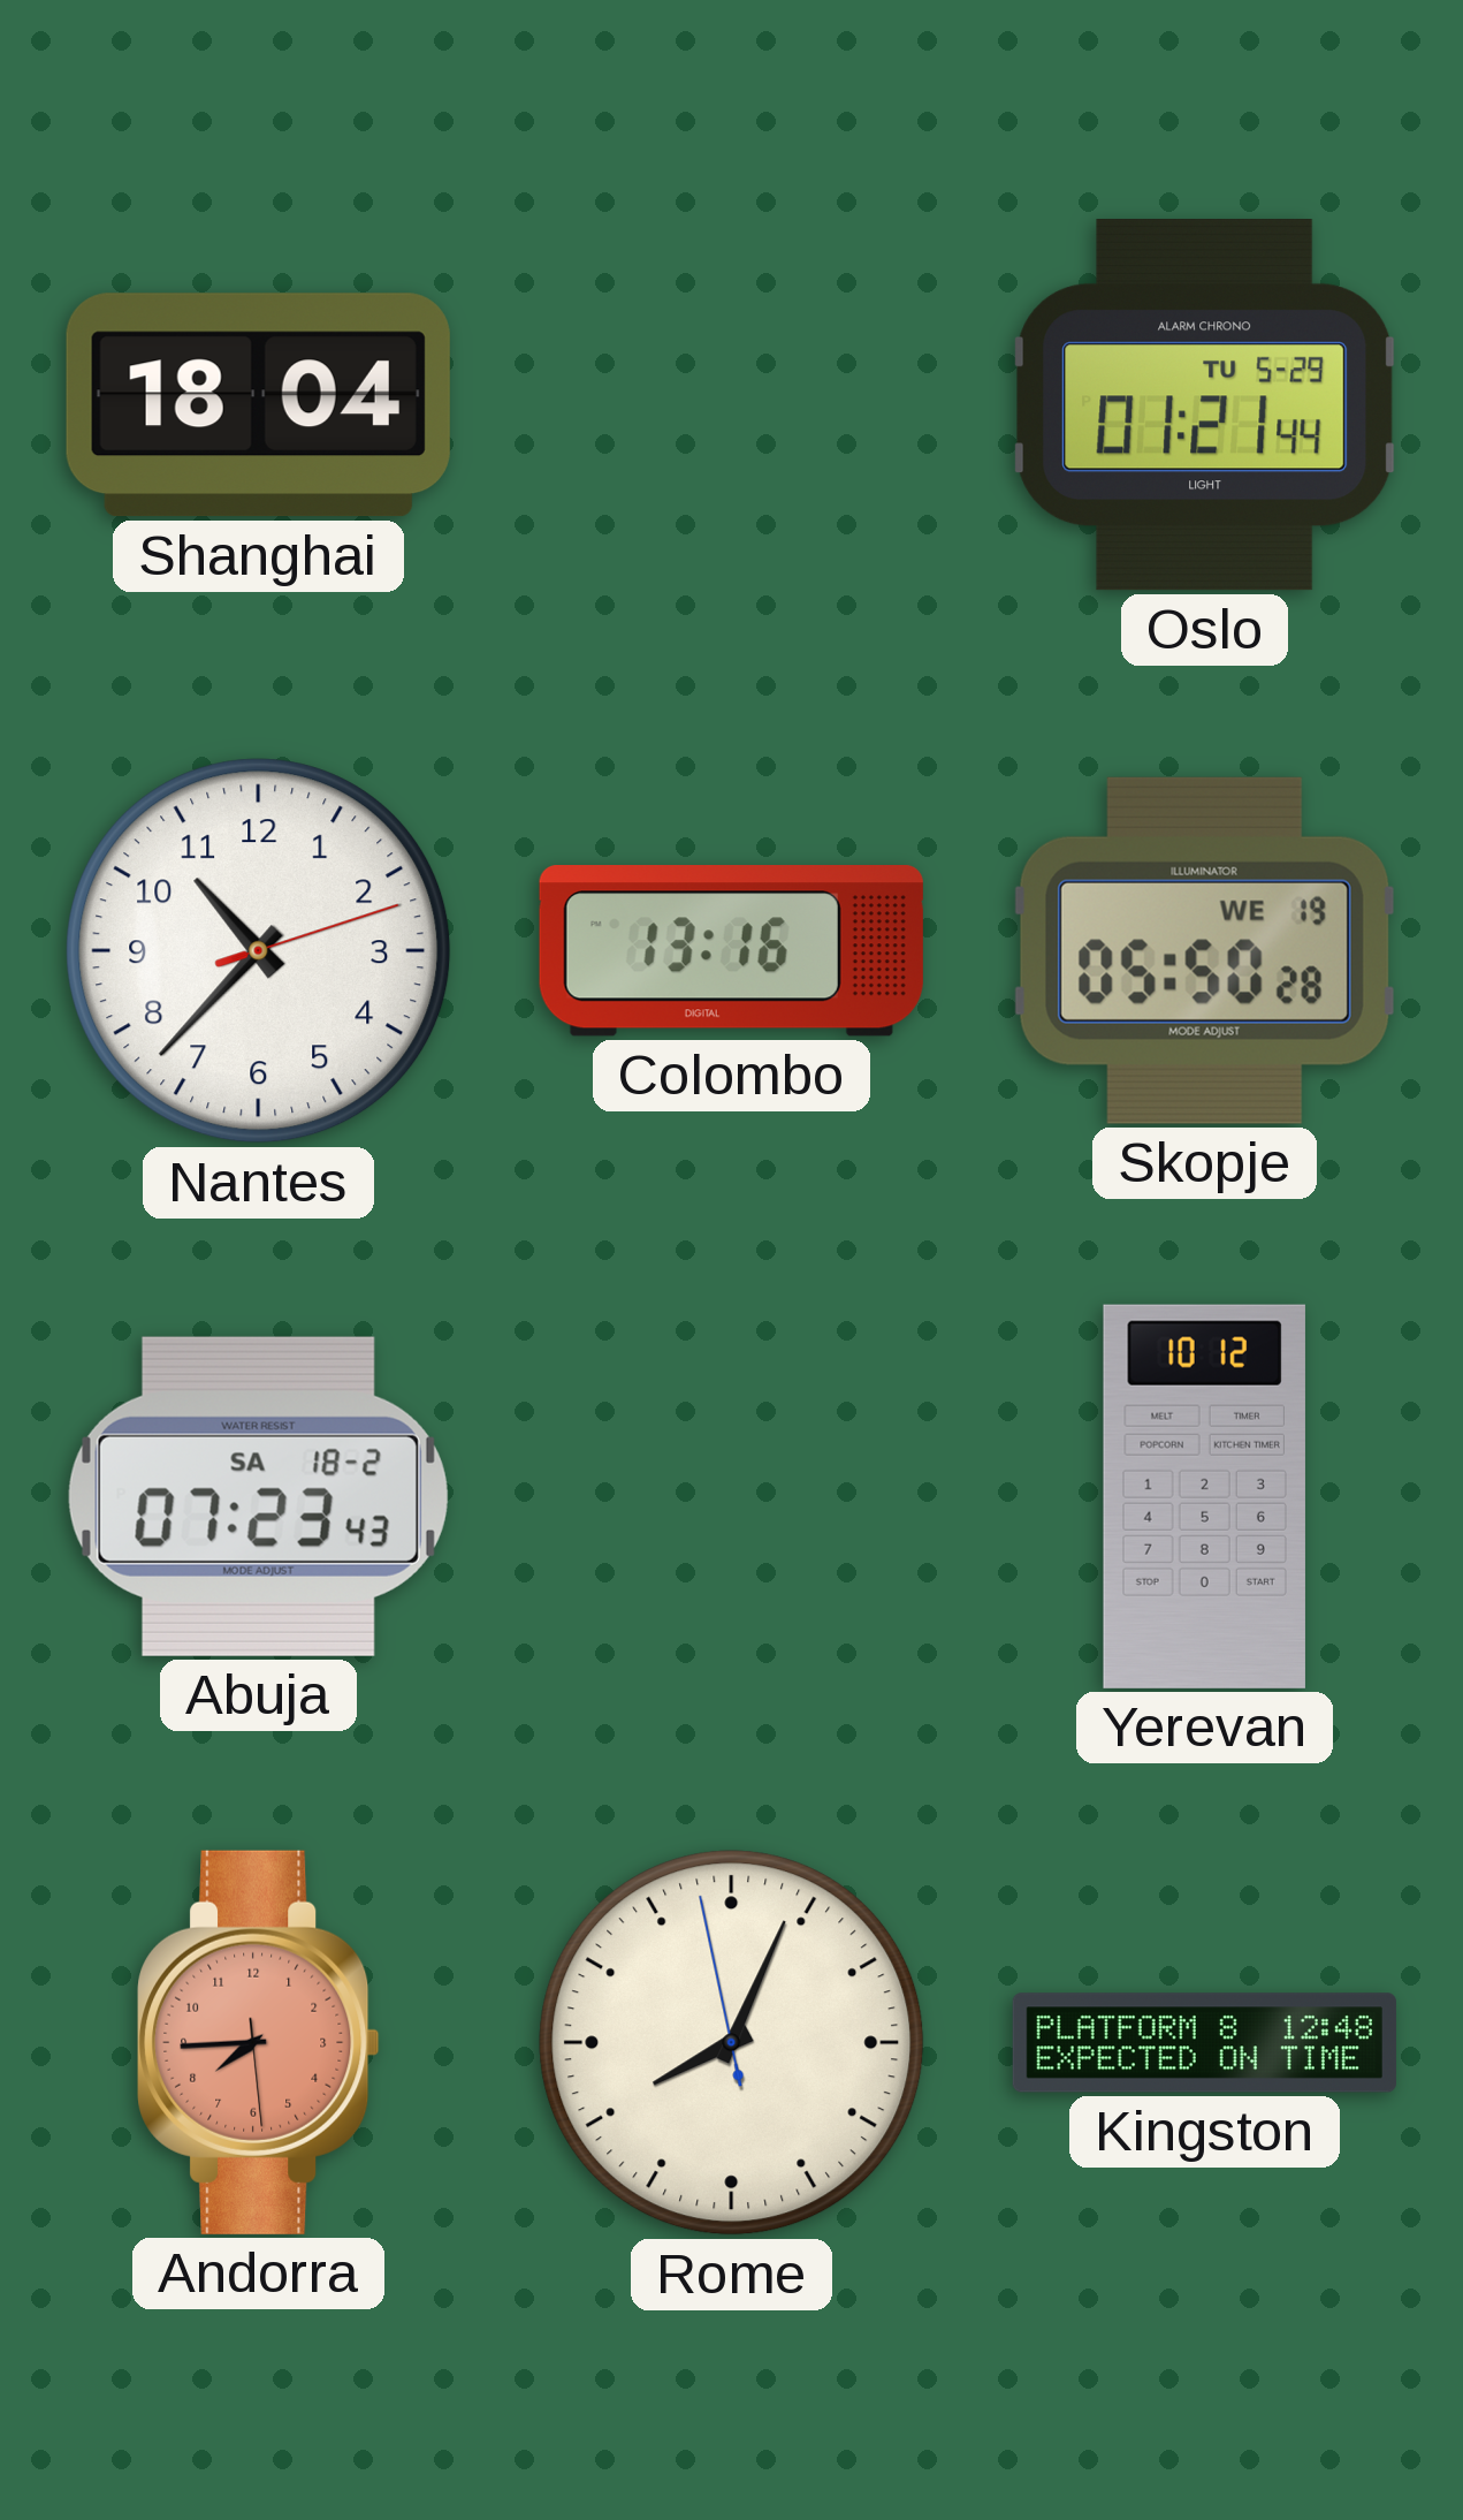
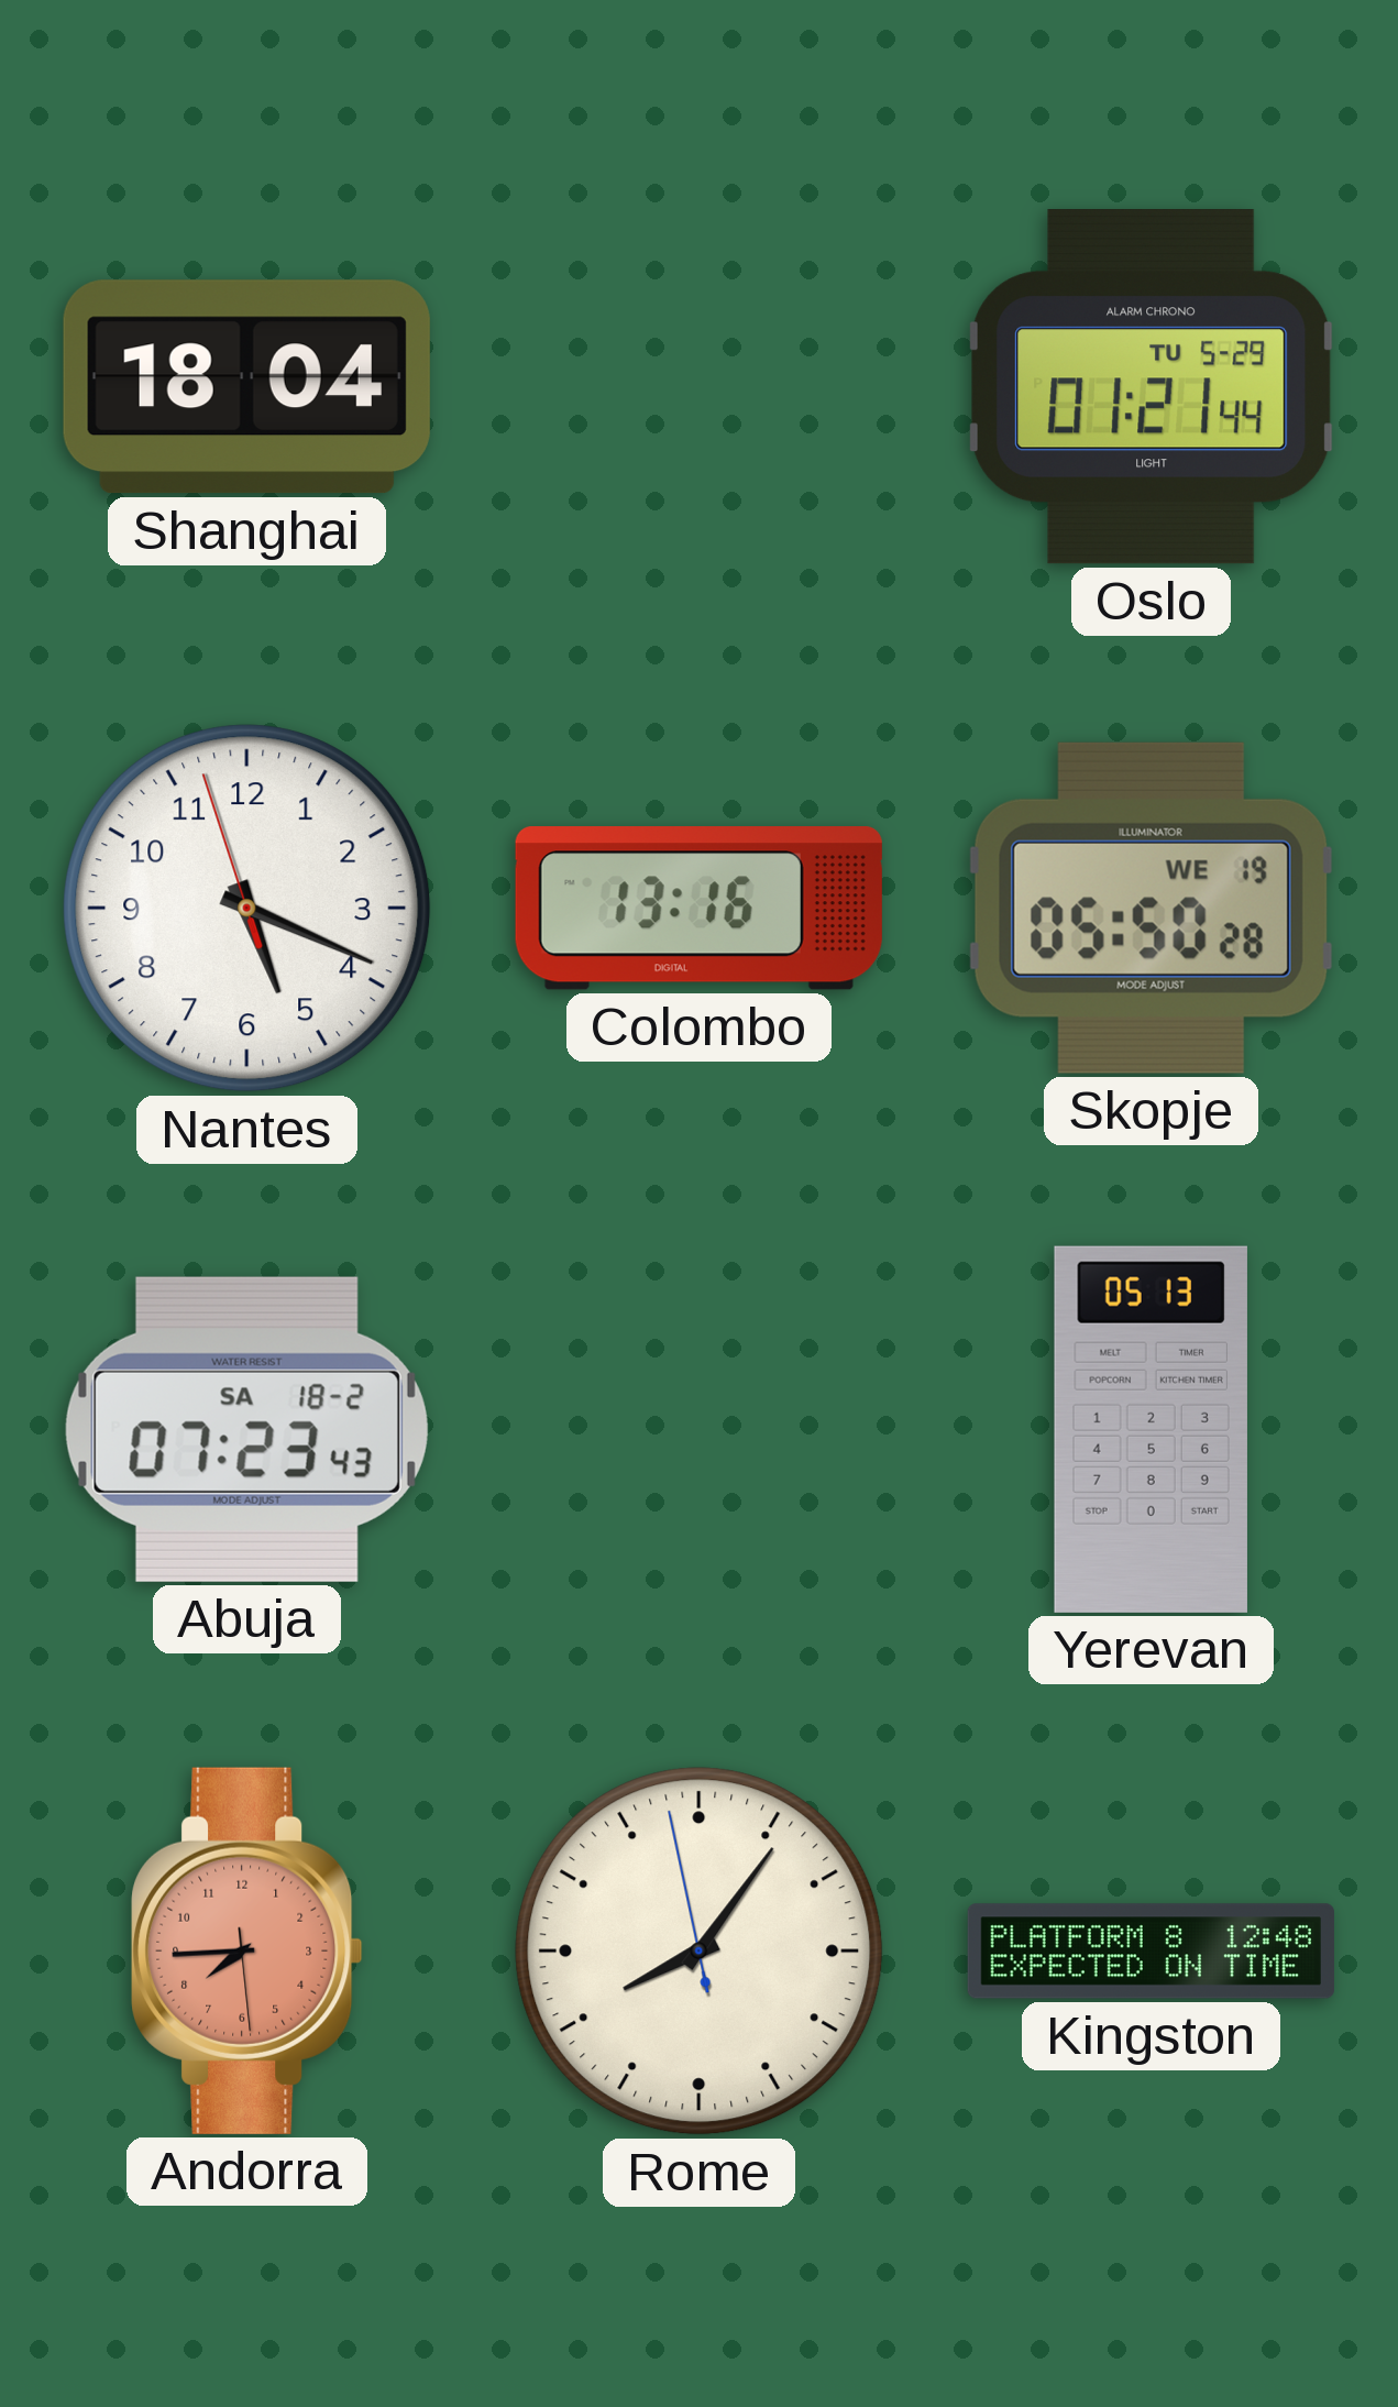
Nantes: 10:37 -> 5:18 (247, 909)
Yerevan: 10:12 -> 05:13 (1151, 1429)
Rome: 8:03 -> 8:05 (700, 1952)
